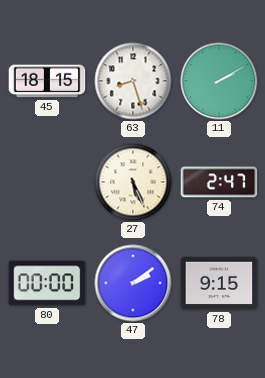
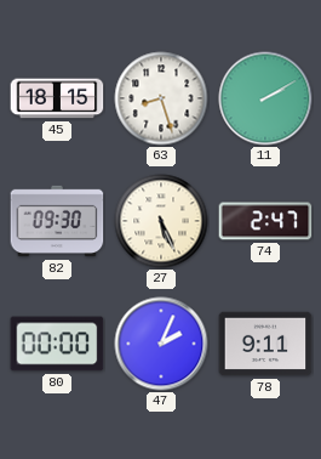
82: none -> 09:30 (57, 221)
47: 2:09 -> 2:04 (161, 344)
78: 9:15 -> 9:11 (265, 344)
